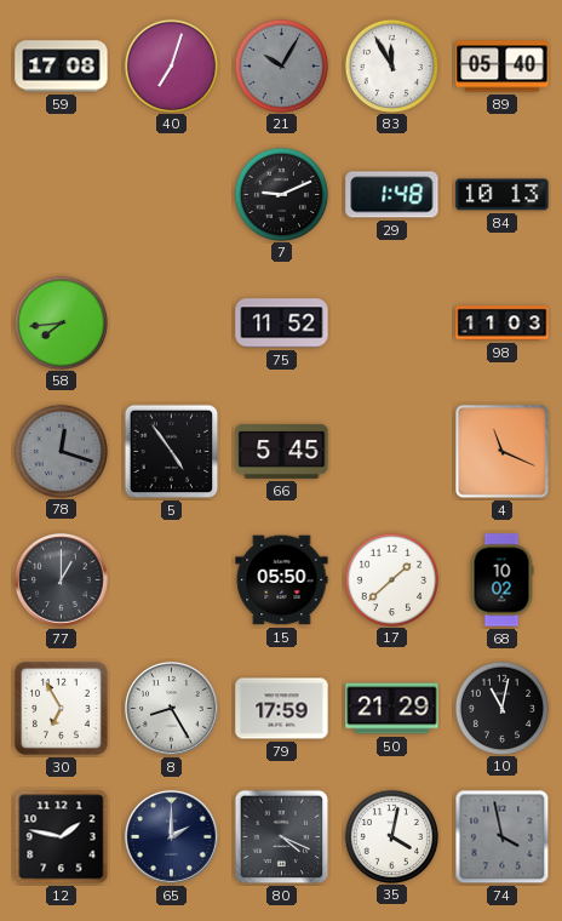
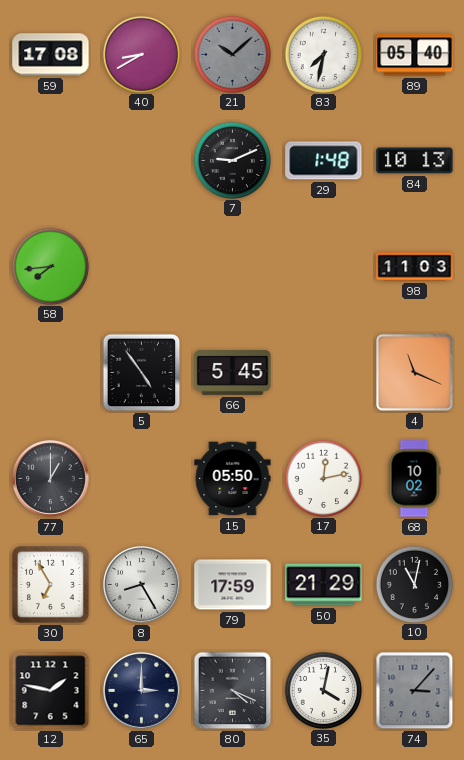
40: 7:03 -> 8:40 (141, 54)
21: 10:05 -> 10:08 (232, 54)
83: 11:55 -> 7:32 (323, 54)
75: 11:52 -> none (282, 324)
78: 12:18 -> none (61, 451)
17: 1:38 -> 12:13 (323, 478)
65: 2:00 -> 3:00 (141, 690)
74: 3:58 -> 3:07 (415, 691)
